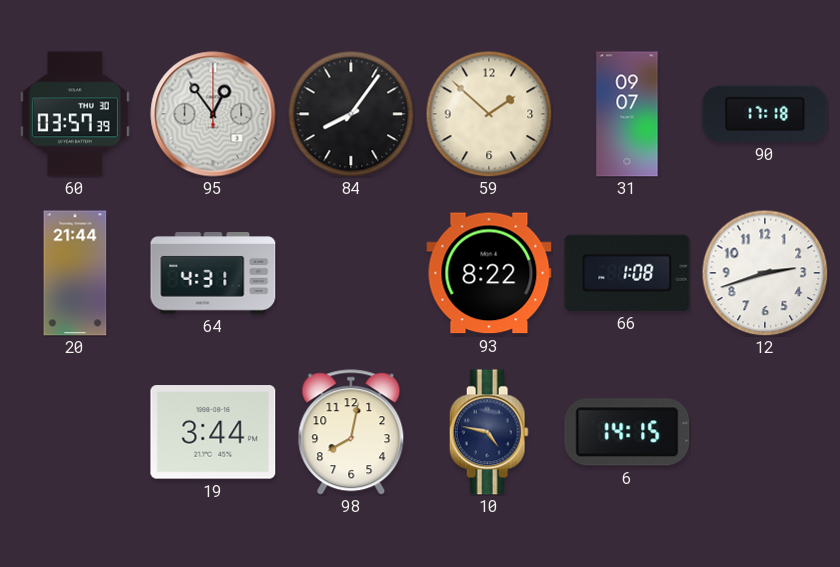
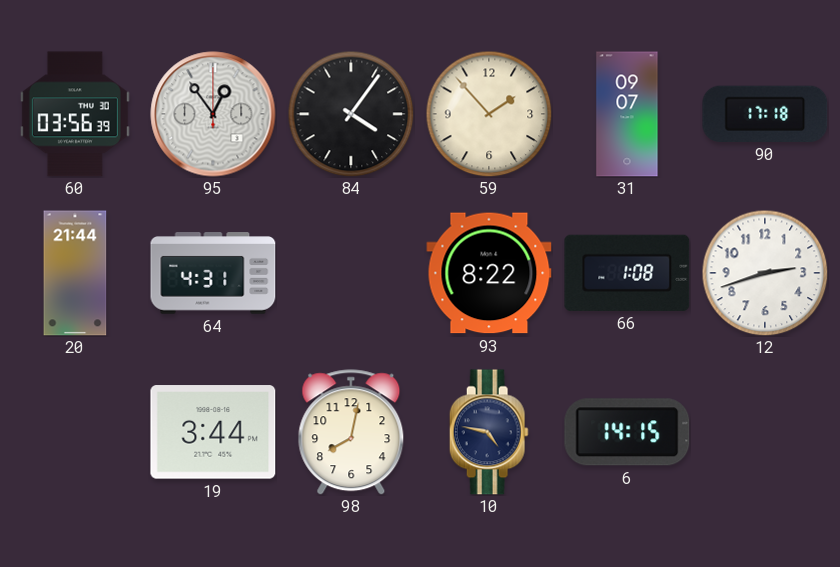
60: 03:57 -> 03:56 (75, 114)
84: 8:06 -> 4:06 (351, 114)
59: 1:52 -> 1:53 (489, 114)
